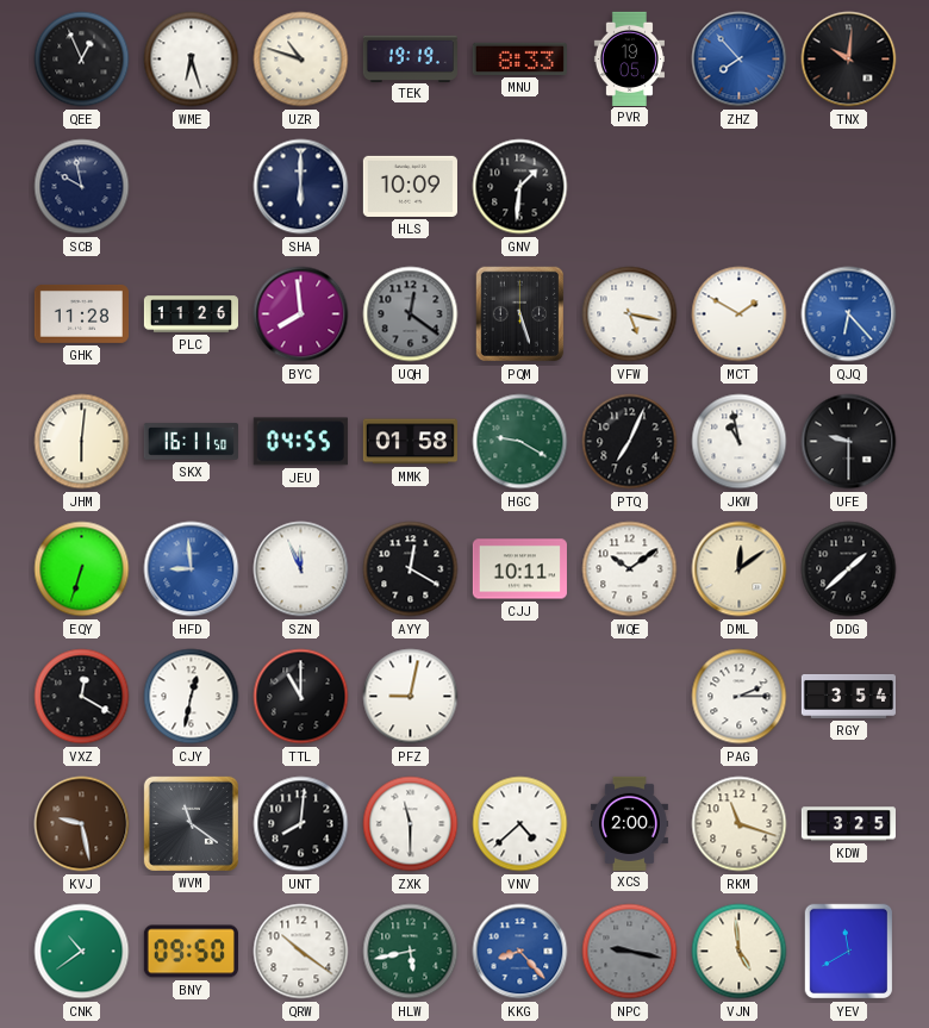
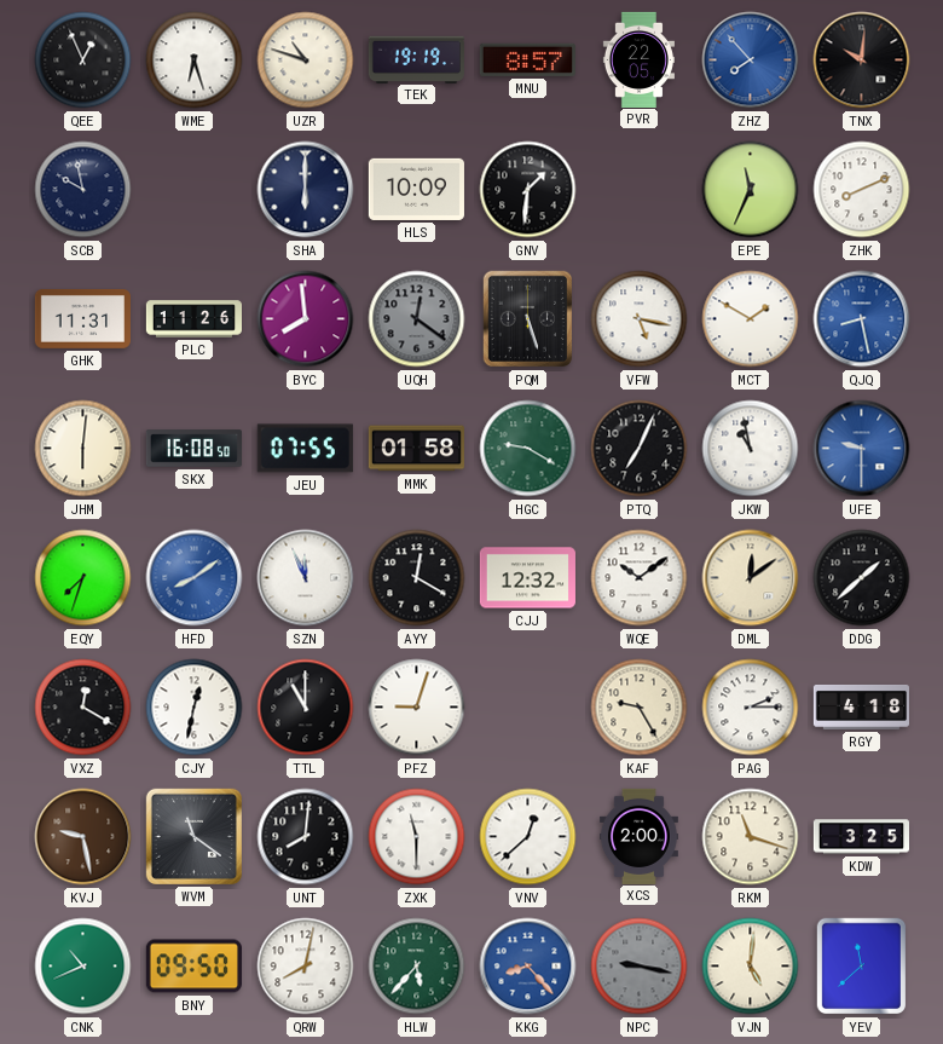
MNU: 8:33 -> 8:57 (527, 59)
PVR: 19:05 -> 22:05 (638, 59)
EPE: none -> 11:34 (751, 190)
ZHK: none -> 8:11 (862, 190)
GHK: 11:28 -> 11:31 (82, 318)
QJQ: 6:23 -> 8:28 (862, 319)
SKX: 16:11 -> 16:08 (193, 449)
JEU: 04:55 -> 07:55 (305, 449)
UFE dial: black -> blue (862, 449)
EQY: 6:33 -> 7:33 (83, 578)
HFD: 8:59 -> 8:09 (195, 578)
CJJ: 10:11 -> 12:32 (527, 578)
PFZ: 9:02 -> 9:03 (417, 708)
KAF: none -> 9:25 (640, 708)
RGY: 3:54 -> 4:18 (861, 706)
VNV: 4:38 -> 12:38 (528, 837)
CNK: 10:39 -> 10:41 (83, 967)
QRW: 10:21 -> 8:02 (306, 967)
HLW: 5:43 -> 5:37 (417, 967)
VJN: 4:59 -> 5:01 (751, 967)
YEV: 11:40 -> 11:38 (862, 967)
